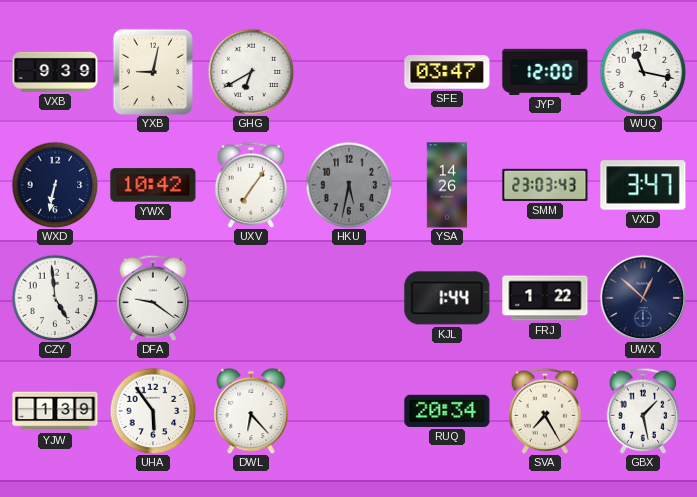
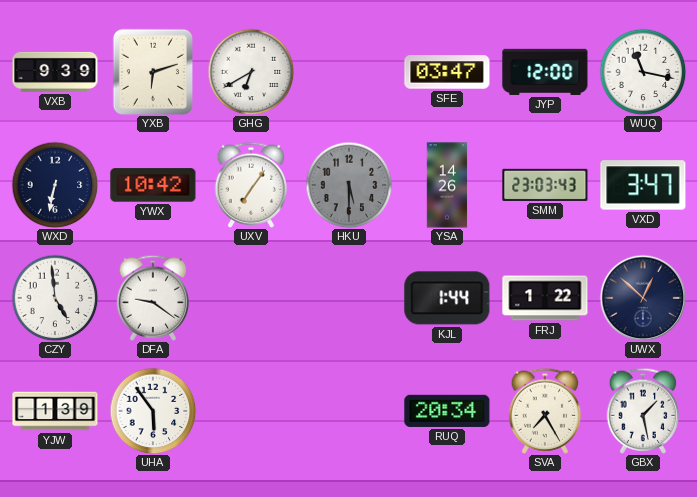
YXB: 9:02 -> 6:12 (152, 72)
HKU: 5:32 -> 5:30 (349, 185)
DWL: 6:23 -> none (251, 411)
